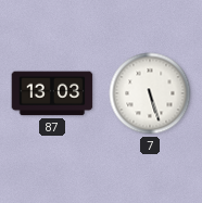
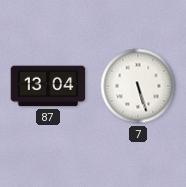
87: 13:03 -> 13:04 (48, 86)
